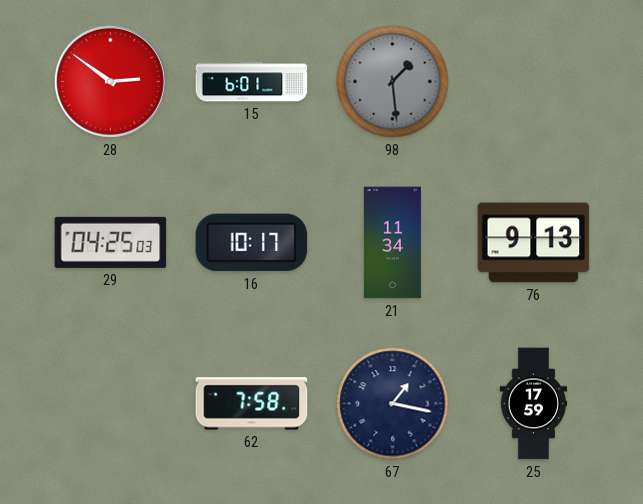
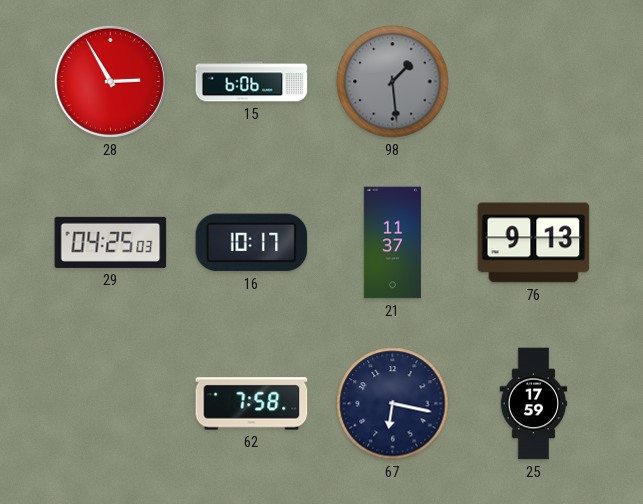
28: 2:51 -> 2:55 (110, 81)
15: 6:01 -> 6:06 (252, 82)
21: 11:34 -> 11:37 (392, 243)
67: 1:17 -> 6:17 (393, 404)
